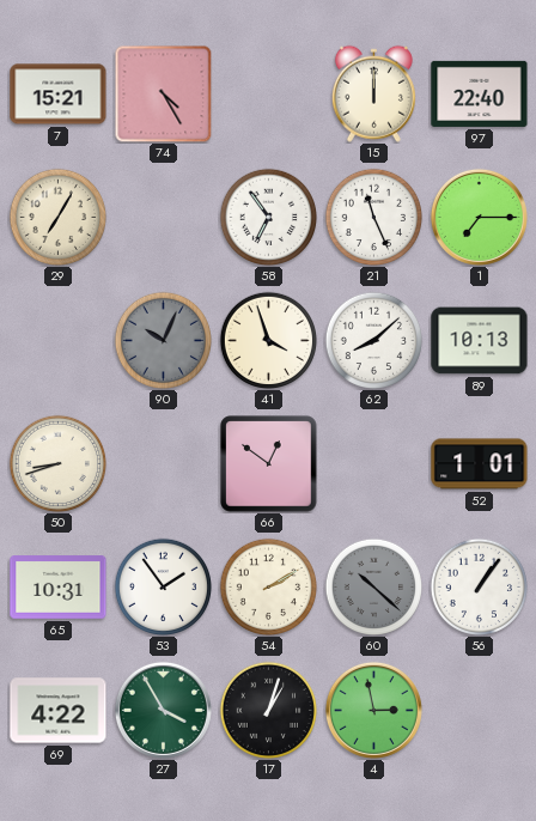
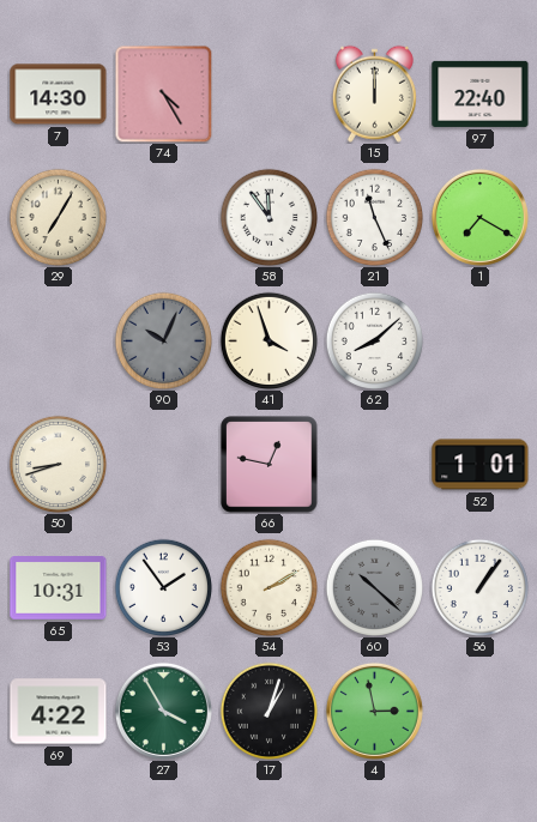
7: 15:21 -> 14:30 (59, 95)
58: 6:54 -> 11:54 (268, 217)
1: 7:15 -> 7:20 (479, 217)
89: 10:13 -> none (480, 341)
66: 12:51 -> 12:47 (270, 465)
